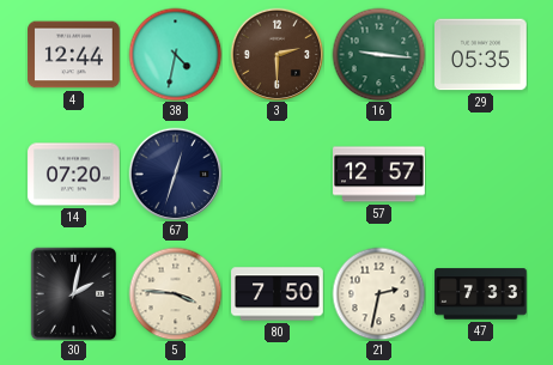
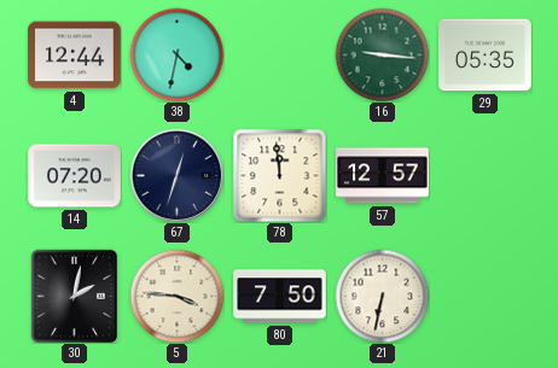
3: 2:30 -> none (276, 54)
78: none -> 11:59 (279, 175)
21: 2:32 -> 6:32 (382, 296)
47: 7:33 -> none (481, 294)
